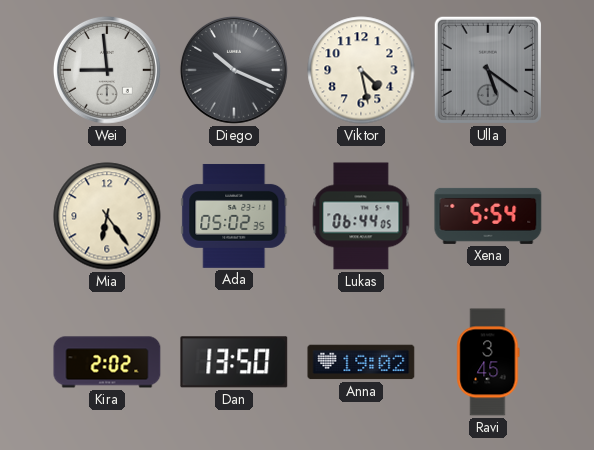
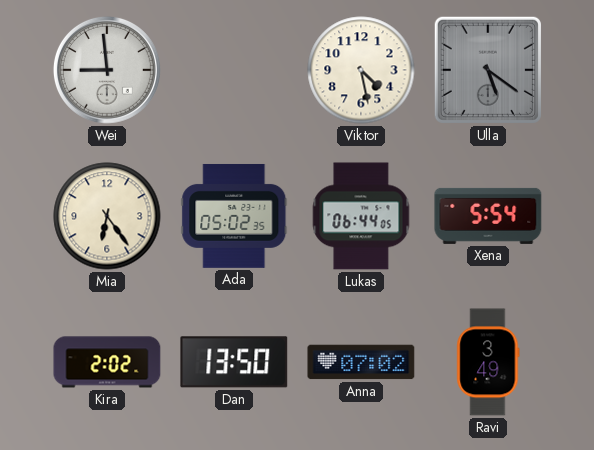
Diego: 10:19 -> none (234, 70)
Anna: 19:02 -> 07:02 (361, 362)
Ravi: 3:45 -> 3:49 (488, 362)
